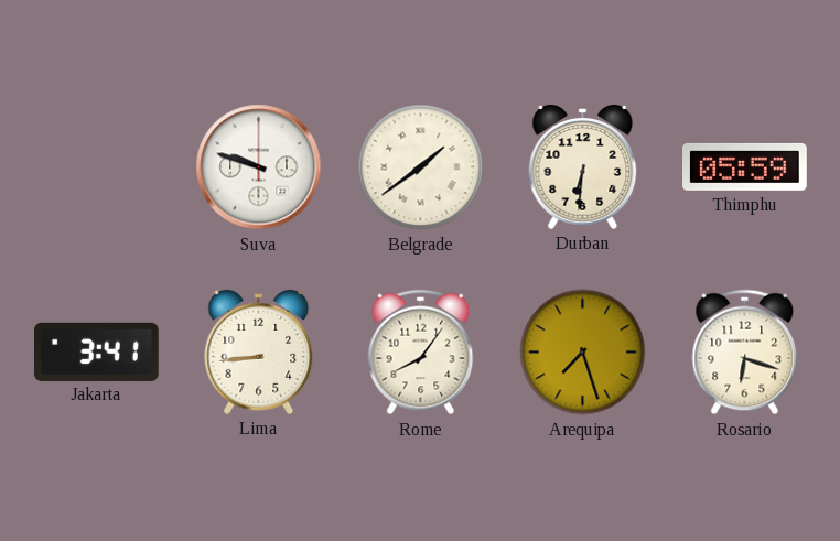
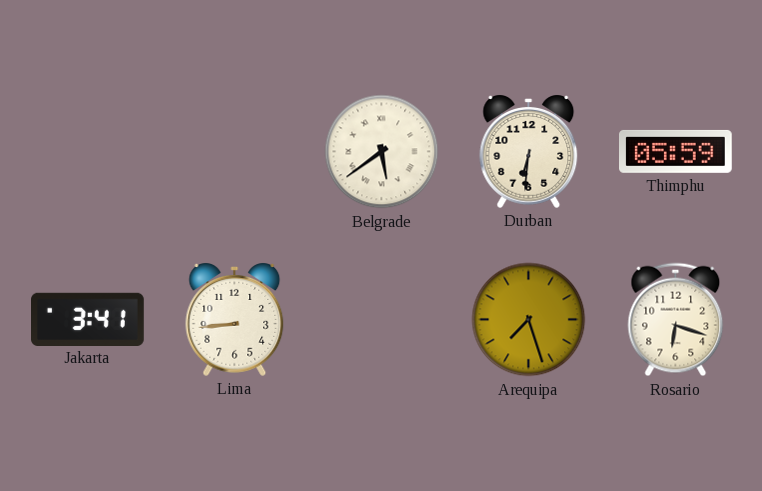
Suva: 9:48 -> none (259, 167)
Belgrade: 1:39 -> 5:39 (382, 152)
Rome: 8:06 -> none (421, 353)
